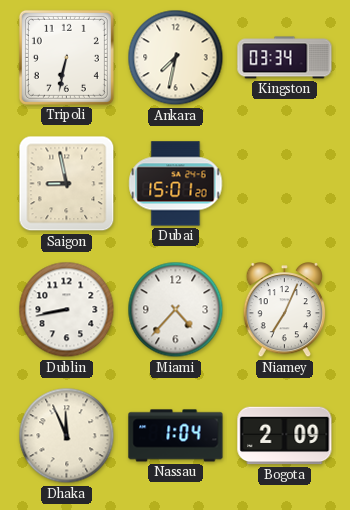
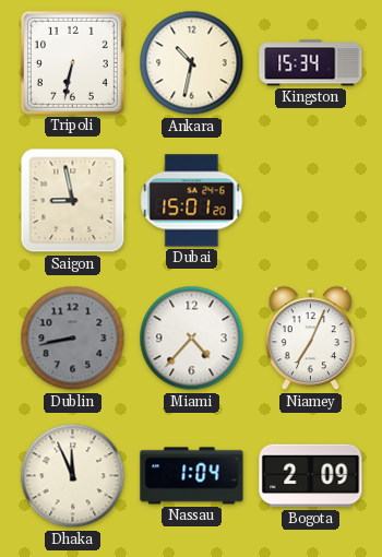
Ankara: 7:32 -> 10:32 (192, 63)
Kingston: 03:34 -> 15:34 (311, 63)
Dublin dial: white -> grey (73, 339)
